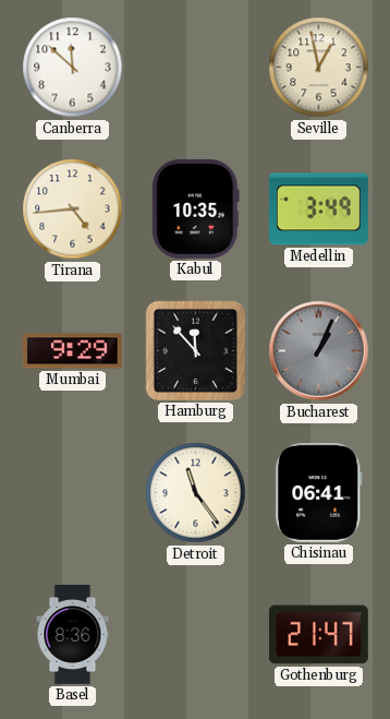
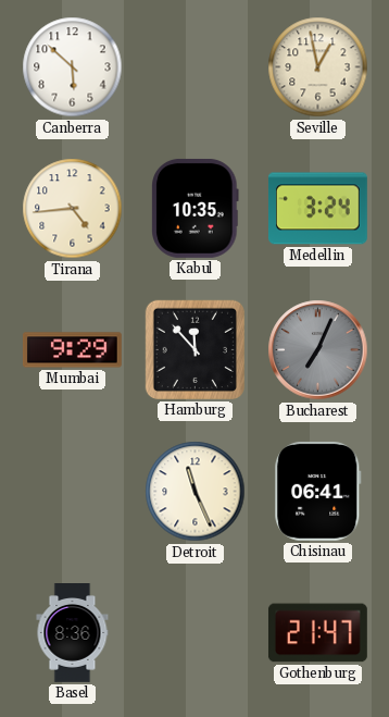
Canberra: 11:52 -> 5:52 (73, 67)
Medellin: 3:49 -> 3:24 (317, 209)
Bucharest: 1:04 -> 7:04 (318, 350)
Detroit: 11:24 -> 11:26 (196, 492)
